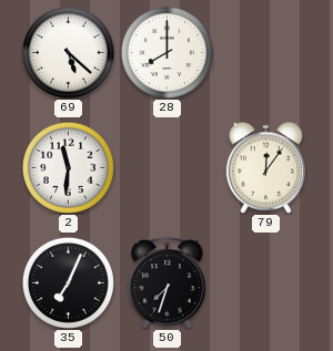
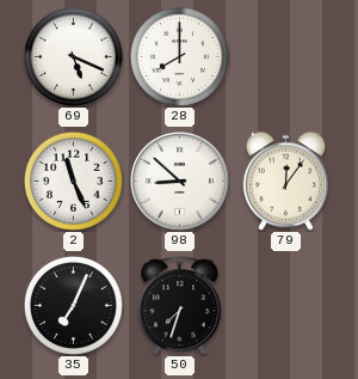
69: 5:22 -> 5:19 (73, 56)
2: 11:31 -> 11:26 (73, 181)
98: none -> 8:52 (179, 181)
